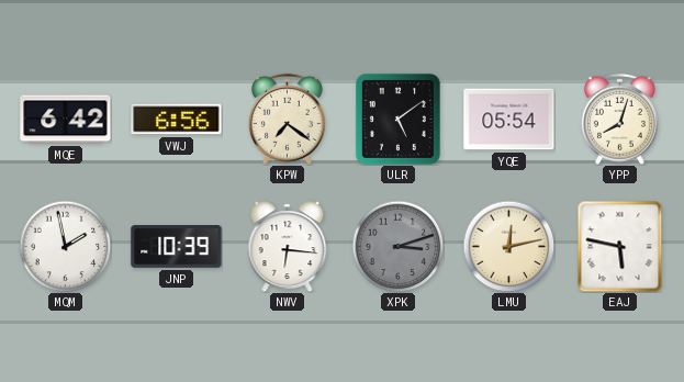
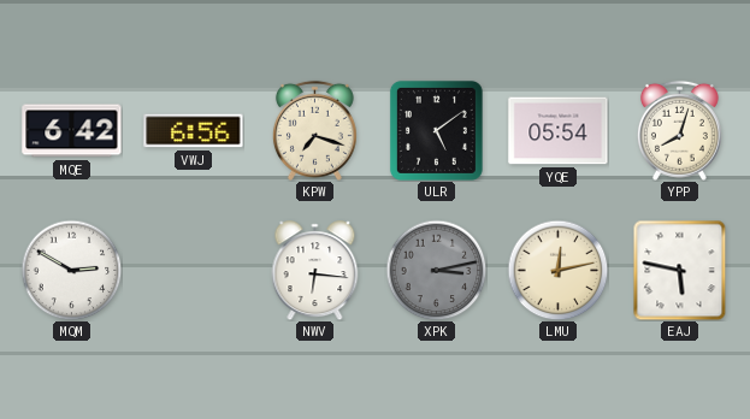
KPW: 7:21 -> 7:18 (314, 130)
MQM: 1:58 -> 2:50 (71, 270)
JNP: 10:39 -> none (177, 247)
XPK: 3:12 -> 3:13 (436, 270)
